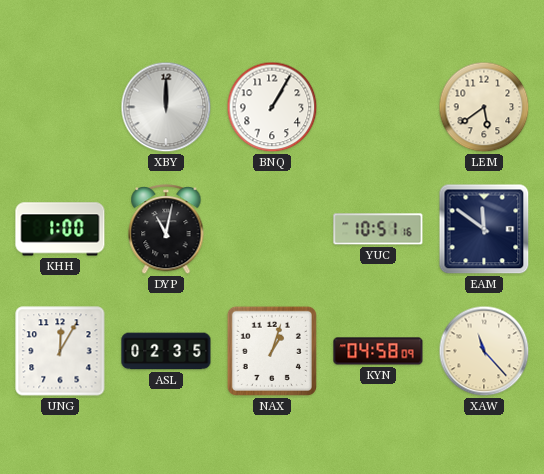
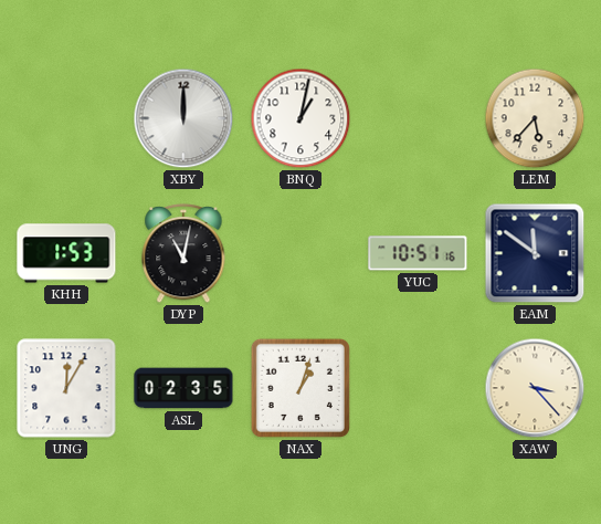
BNQ: 1:05 -> 1:02 (300, 118)
LEM: 5:39 -> 5:37 (535, 118)
KHH: 1:00 -> 1:53 (66, 253)
KYN: 04:58 -> none (378, 351)
XAW: 11:23 -> 3:23 (535, 388)
